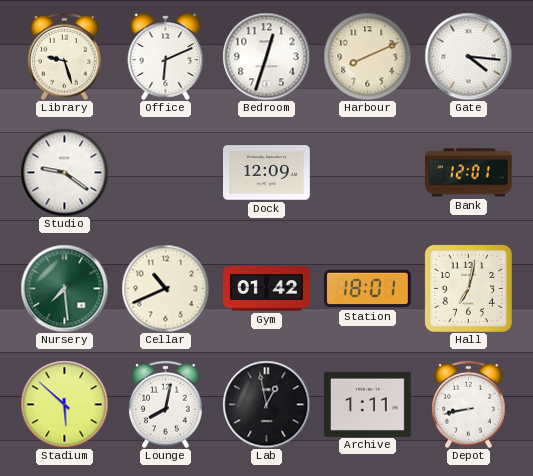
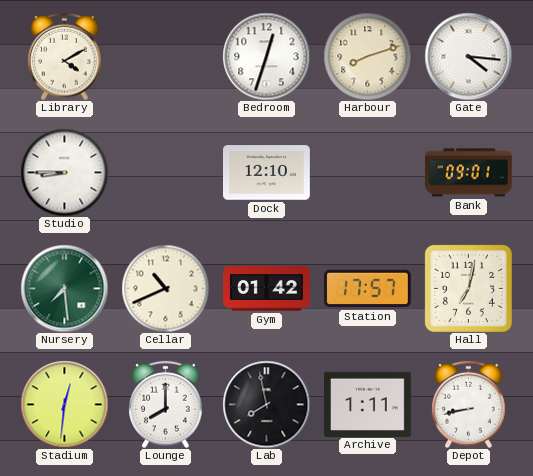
Library: 9:27 -> 4:10 (65, 56)
Office: 6:11 -> none (166, 56)
Harbour: 8:11 -> 8:12 (367, 56)
Studio: 9:21 -> 8:45 (64, 172)
Dock: 12:09 -> 12:10 (267, 173)
Bank: 12:01 -> 09:01 (469, 173)
Station: 18:01 -> 17:57 (368, 289)
Stadium: 5:52 -> 12:31 (64, 404)
Lounge: 8:02 -> 8:00 (166, 404)
Lab: 12:58 -> 7:58 (266, 404)
